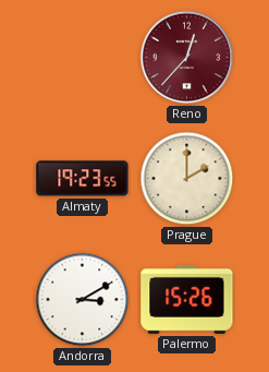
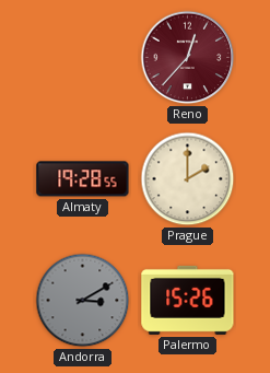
Almaty: 19:23 -> 19:28 (83, 179)
Andorra dial: white -> grey (83, 301)
